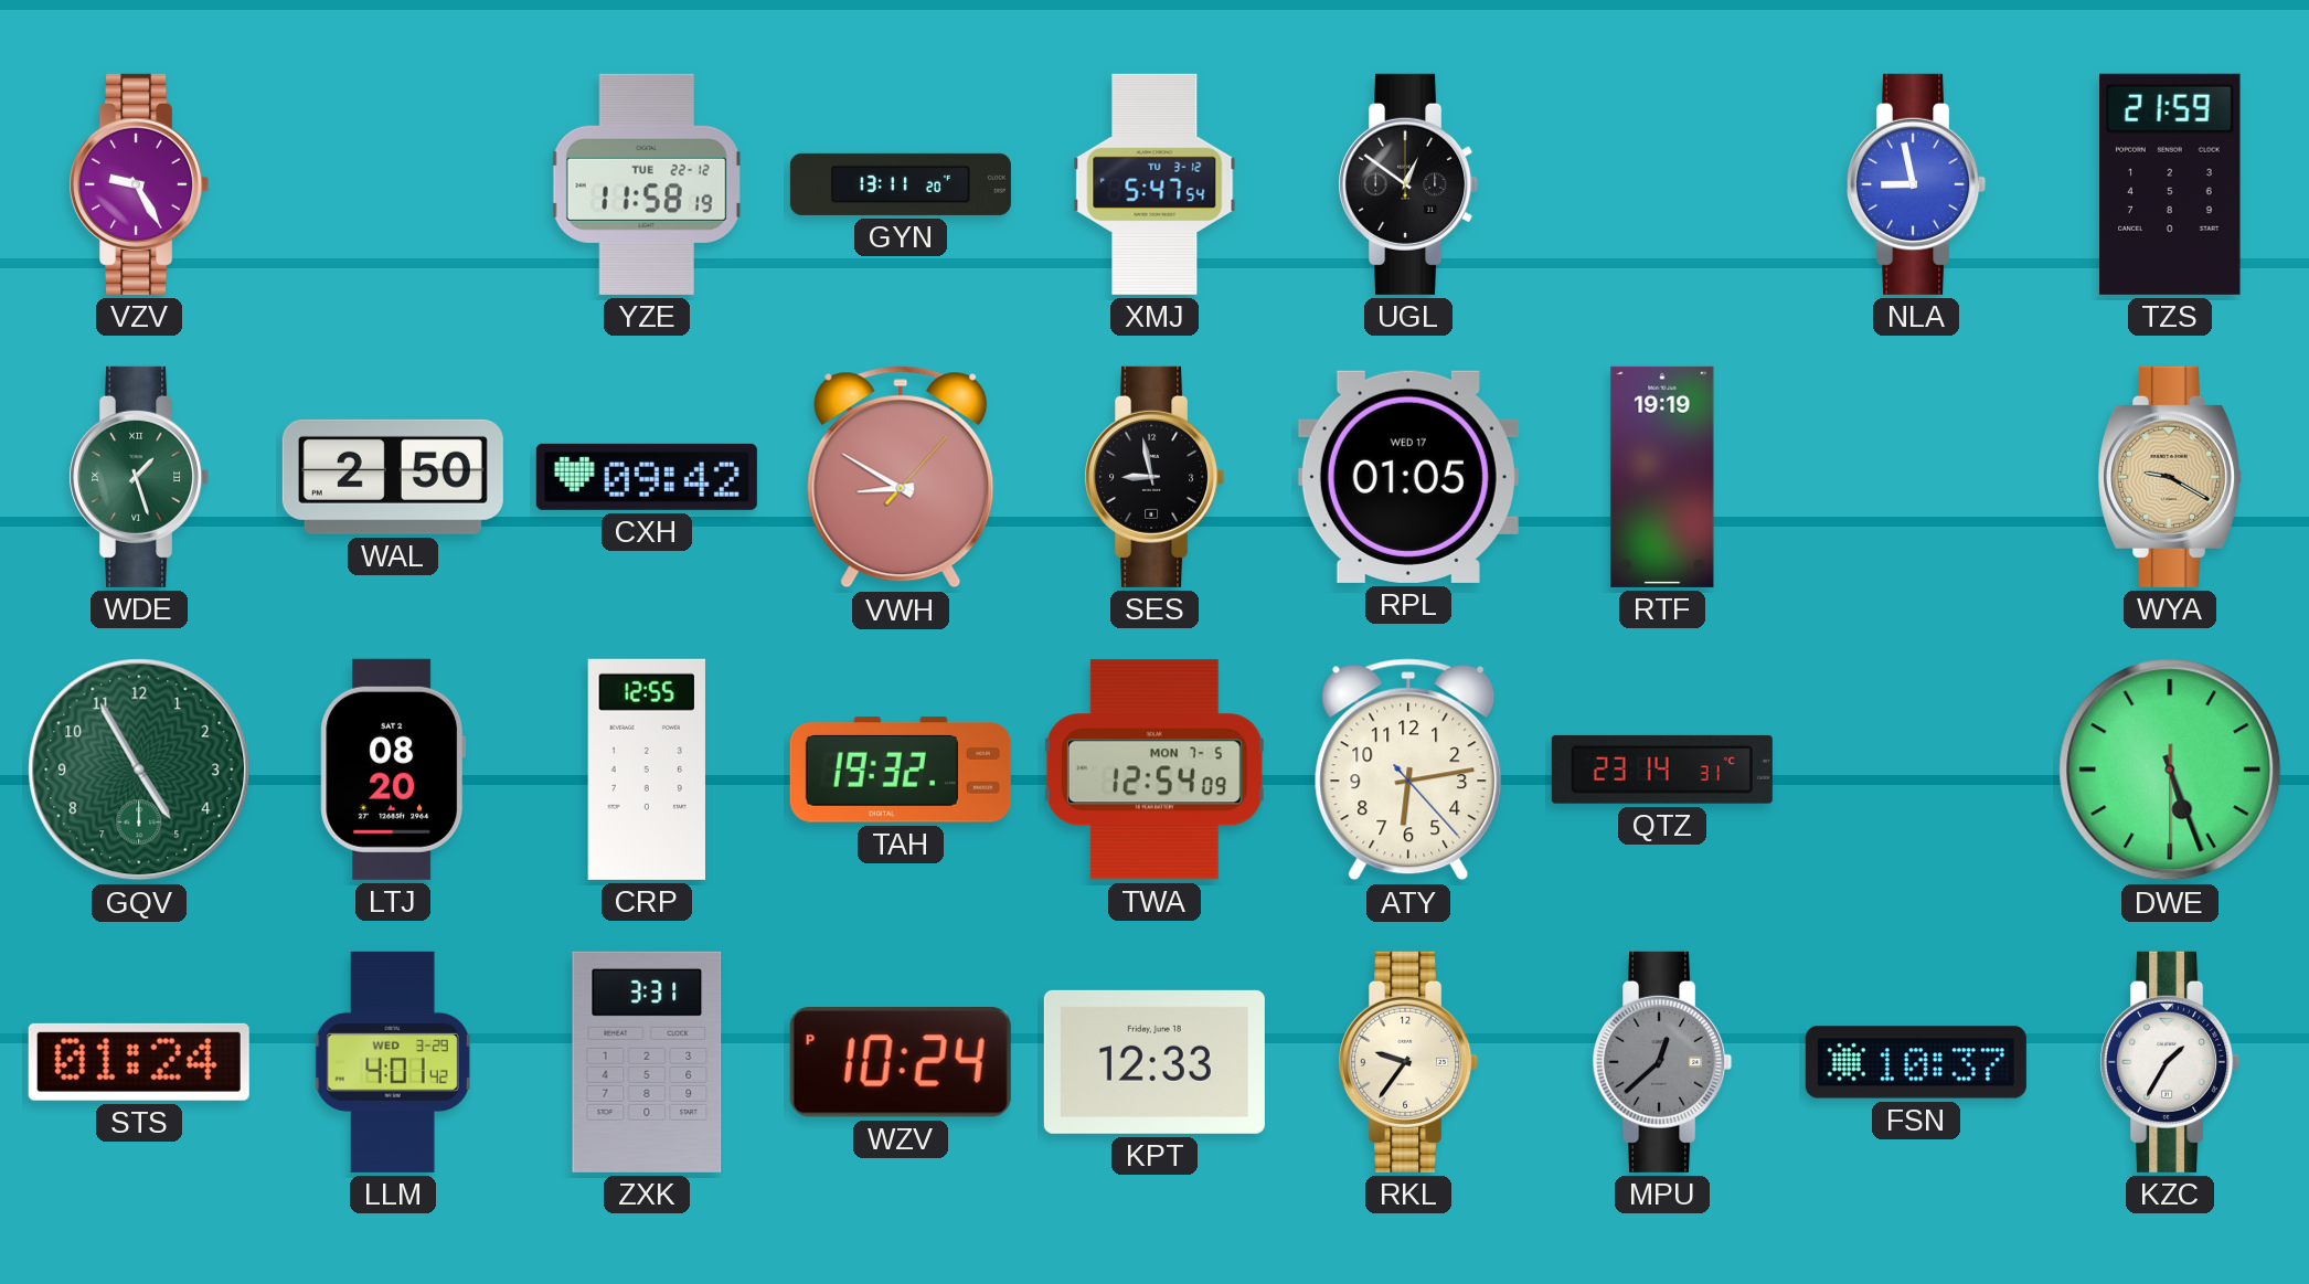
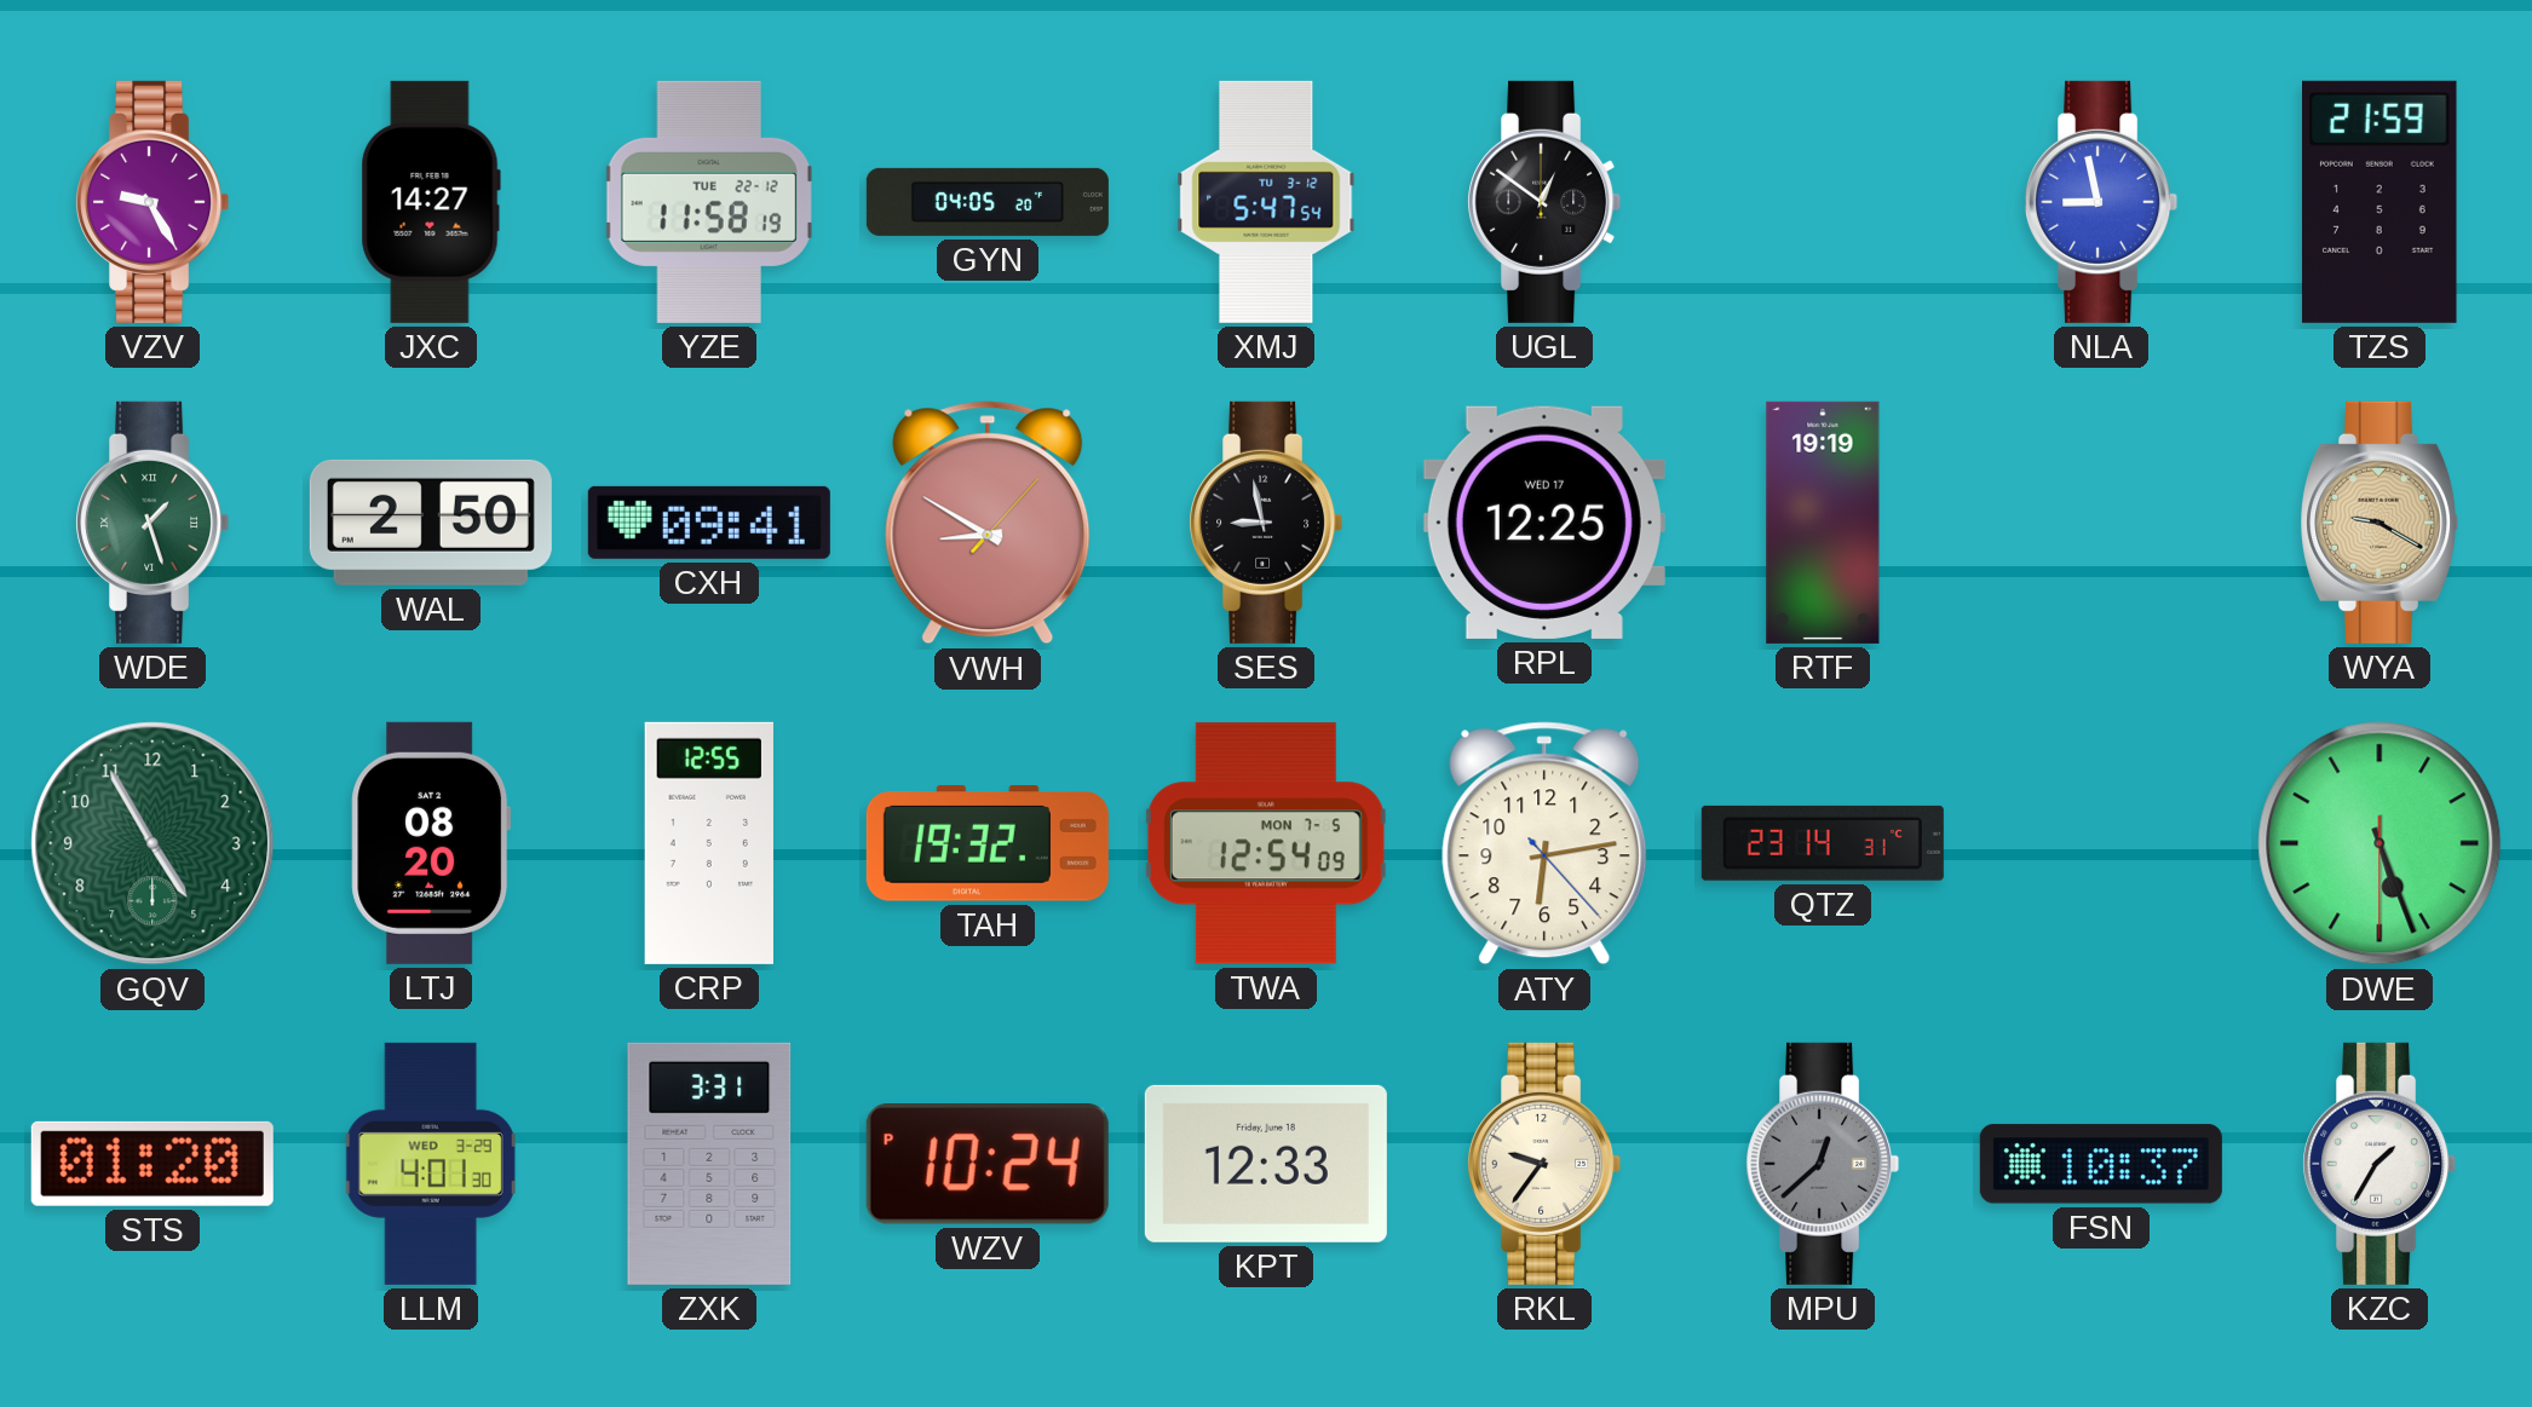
JXC: none -> 14:27 (431, 202)
GYN: 13:11 -> 04:05 (988, 202)
CXH: 09:42 -> 09:41 (709, 523)
RPL: 01:05 -> 12:25 (1544, 523)
STS: 01:24 -> 01:20 (153, 1164)
LLM: 4:01:42 -> 4:01:30 (431, 1164)
